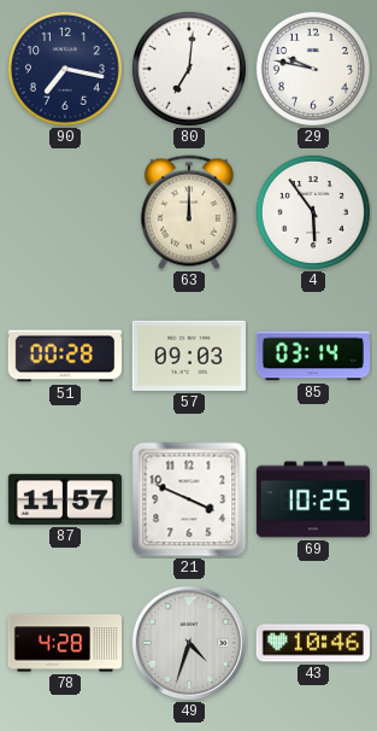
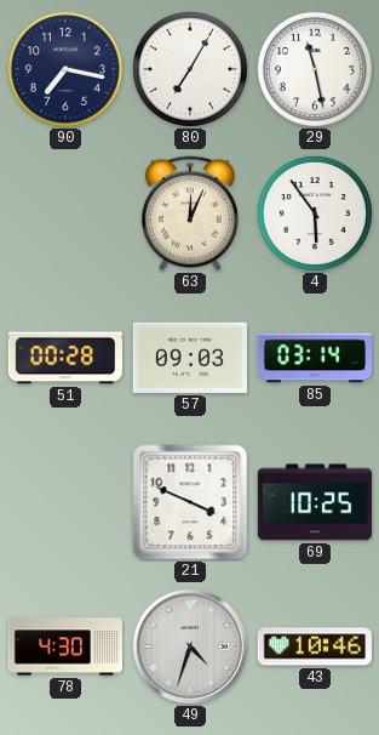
80: 7:01 -> 7:05 (190, 69)
29: 9:47 -> 11:28 (315, 69)
63: 12:00 -> 12:04 (190, 213)
87: 11:57 -> none (65, 499)
78: 4:28 -> 4:30 (64, 646)
